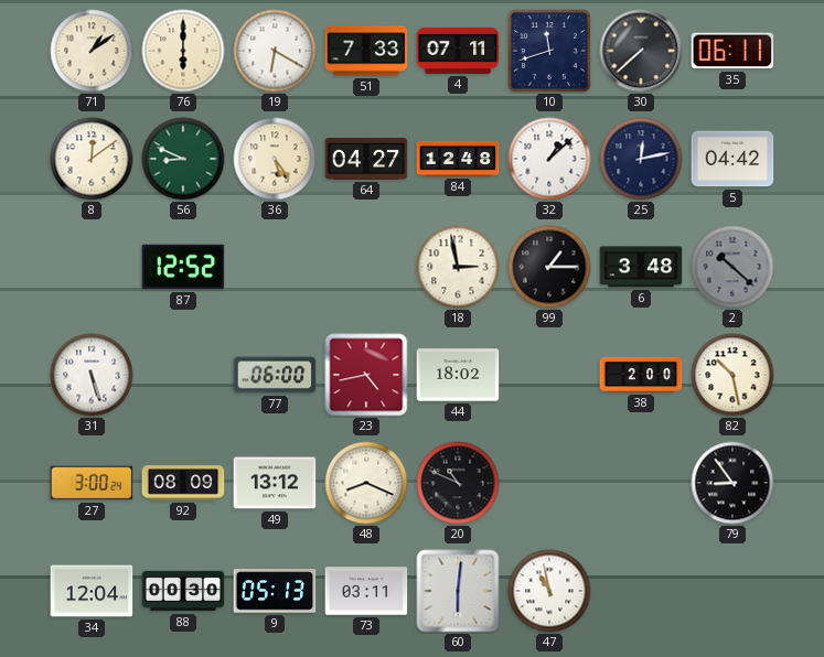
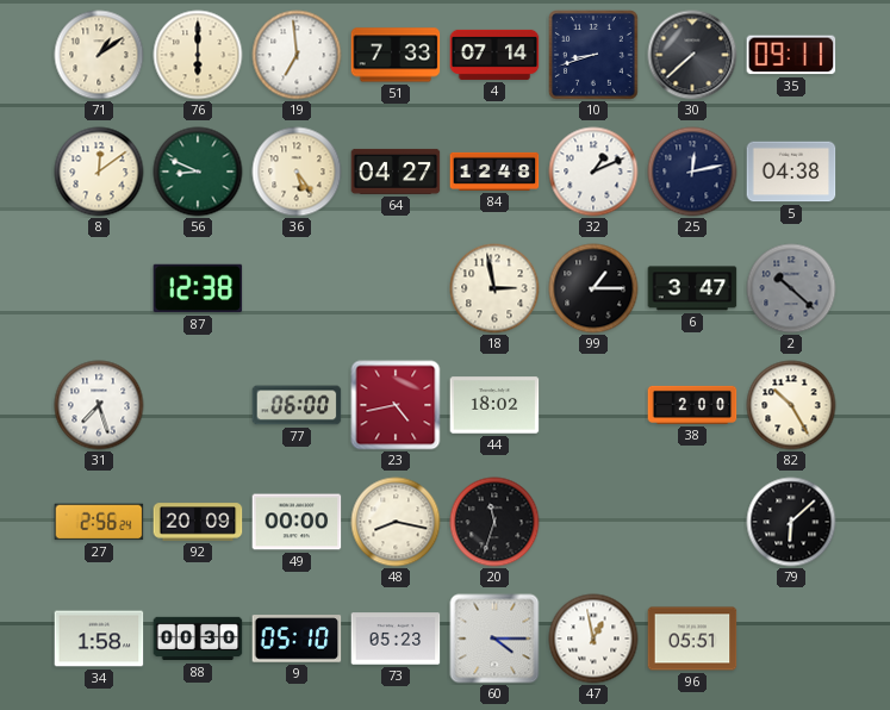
19: 6:20 -> 6:59 (297, 55)
4: 07:11 -> 07:14 (494, 55)
10: 11:42 -> 8:42 (595, 56)
35: 06:11 -> 09:11 (791, 55)
32: 1:08 -> 1:11 (593, 172)
5: 04:42 -> 04:38 (791, 172)
87: 12:52 -> 12:38 (198, 288)
6: 3:48 -> 3:47 (692, 288)
31: 5:27 -> 7:27 (99, 405)
82: 10:28 -> 10:25 (791, 405)
27: 3:00 -> 2:56 (99, 522)
92: 08:09 -> 20:09 (198, 522)
49: 13:12 -> 00:00 (297, 522)
48: 8:19 -> 8:17 (396, 522)
20: 10:49 -> 11:33 (494, 522)
79: 8:54 -> 6:08 (791, 522)
34: 12:04 -> 1:58 (99, 639)
9: 05:13 -> 05:10 (297, 639)
73: 03:11 -> 05:23 (396, 639)
60: 6:01 -> 4:15 (494, 639)
47: 10:58 -> 12:58 (593, 639)
96: none -> 05:51 (692, 639)
